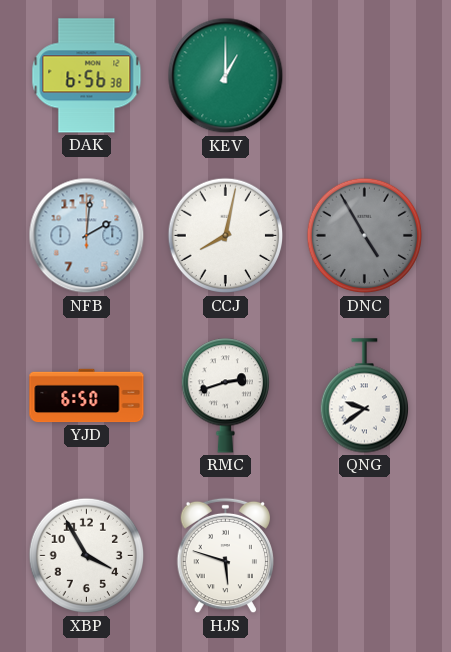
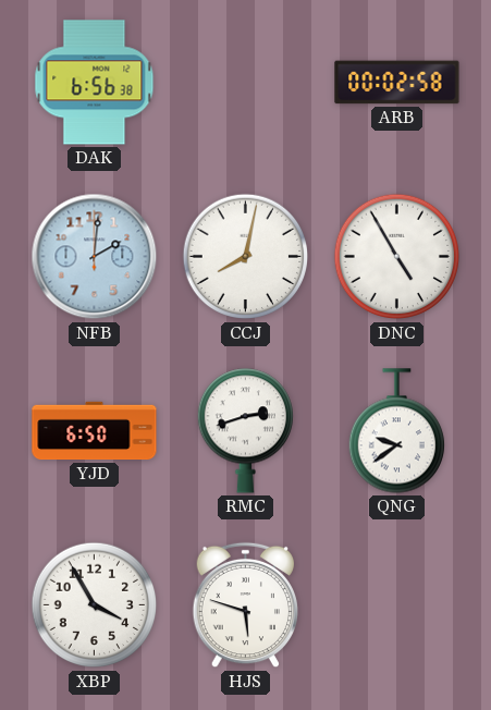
KEV: 1:00 -> none (226, 76)
ARB: none -> 00:02 (397, 83)
DNC dial: grey -> white (397, 257)
